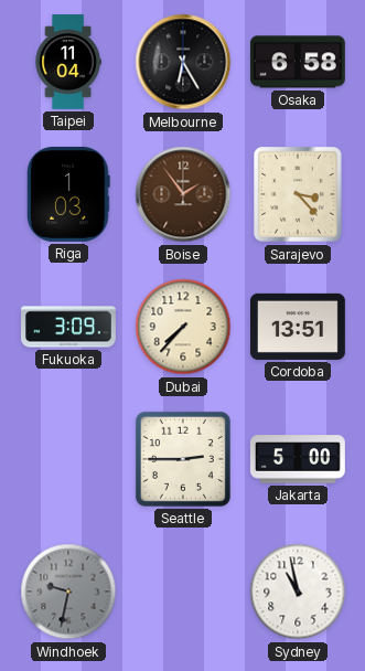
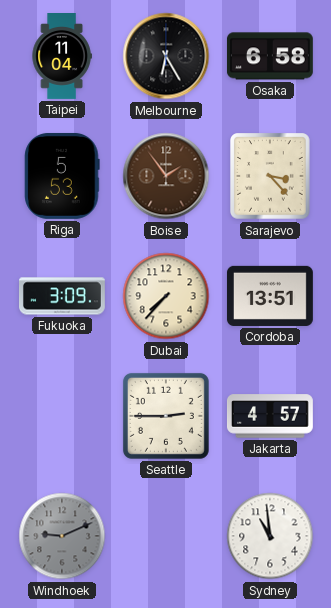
Riga: 1:03 -> 5:53 (62, 176)
Jakarta: 5:00 -> 4:57 (270, 416)
Windhoek: 9:32 -> 9:11 (62, 536)
Sydney: 10:58 -> 10:59 (270, 536)
